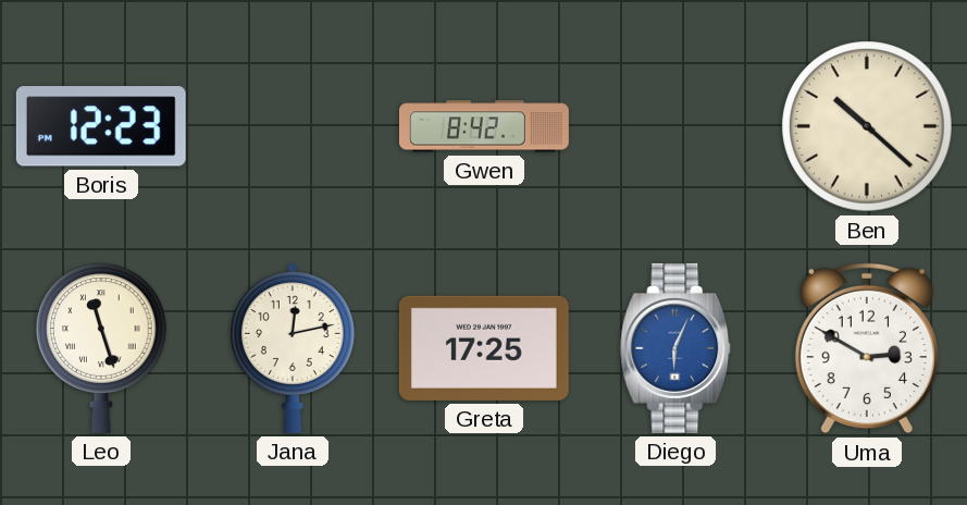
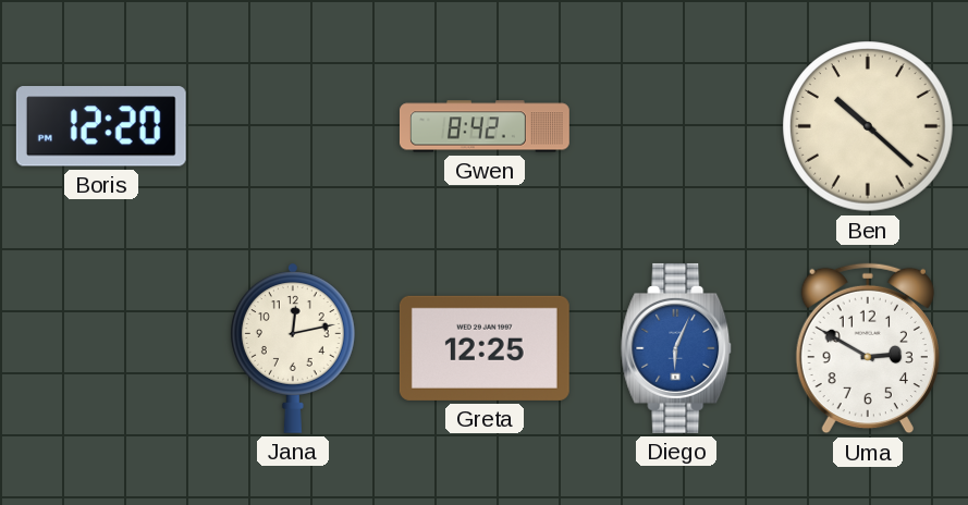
Boris: 12:23 -> 12:20 (101, 126)
Leo: 11:27 -> none (102, 348)
Greta: 17:25 -> 12:25 (485, 348)
